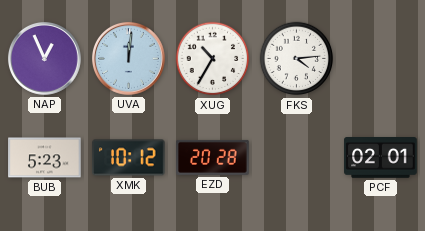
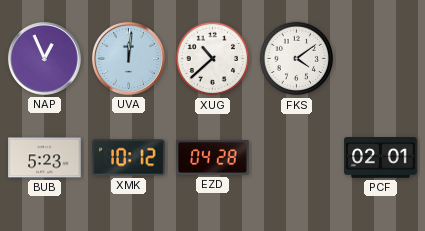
XUG: 10:35 -> 10:38 (213, 59)
FKS: 4:14 -> 4:09 (297, 59)
EZD: 20:28 -> 04:28 (213, 157)
